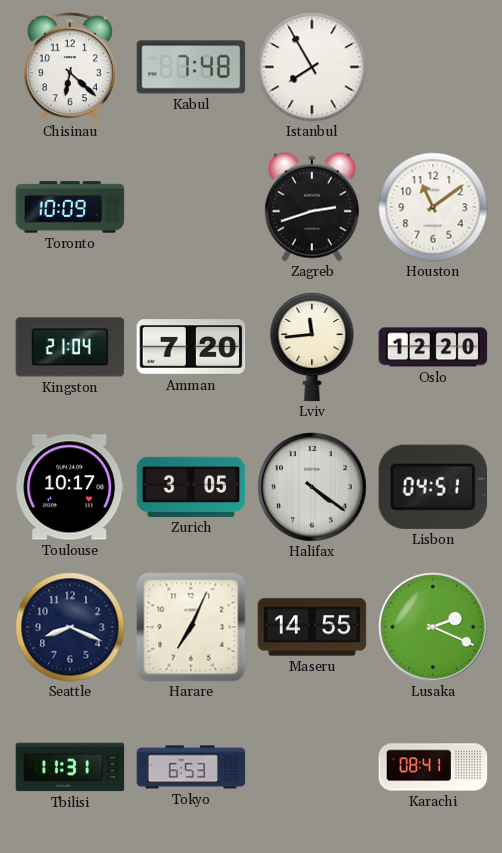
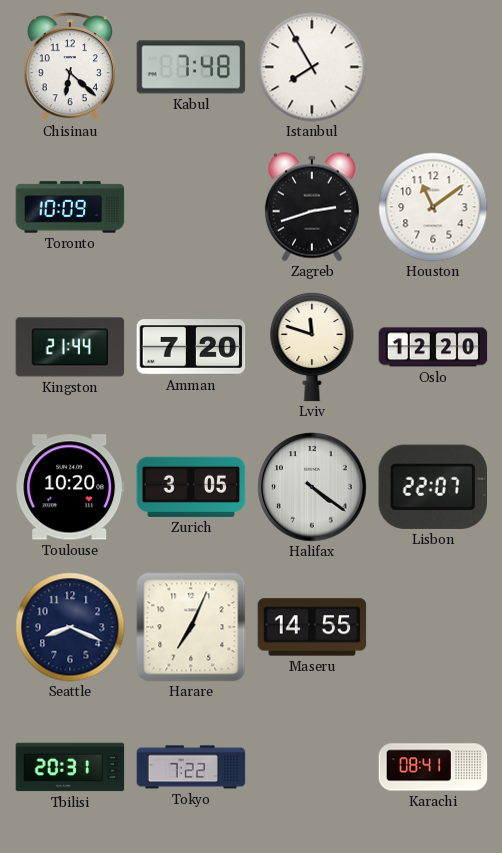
Kingston: 21:04 -> 21:44 (70, 347)
Lviv: 11:44 -> 11:48 (312, 347)
Toulouse: 10:17 -> 10:20 (70, 487)
Lisbon: 04:51 -> 22:07 (432, 487)
Lusaka: 2:19 -> none (433, 627)
Tbilisi: 11:31 -> 20:31 (70, 767)
Tokyo: 6:53 -> 7:22 (191, 767)
